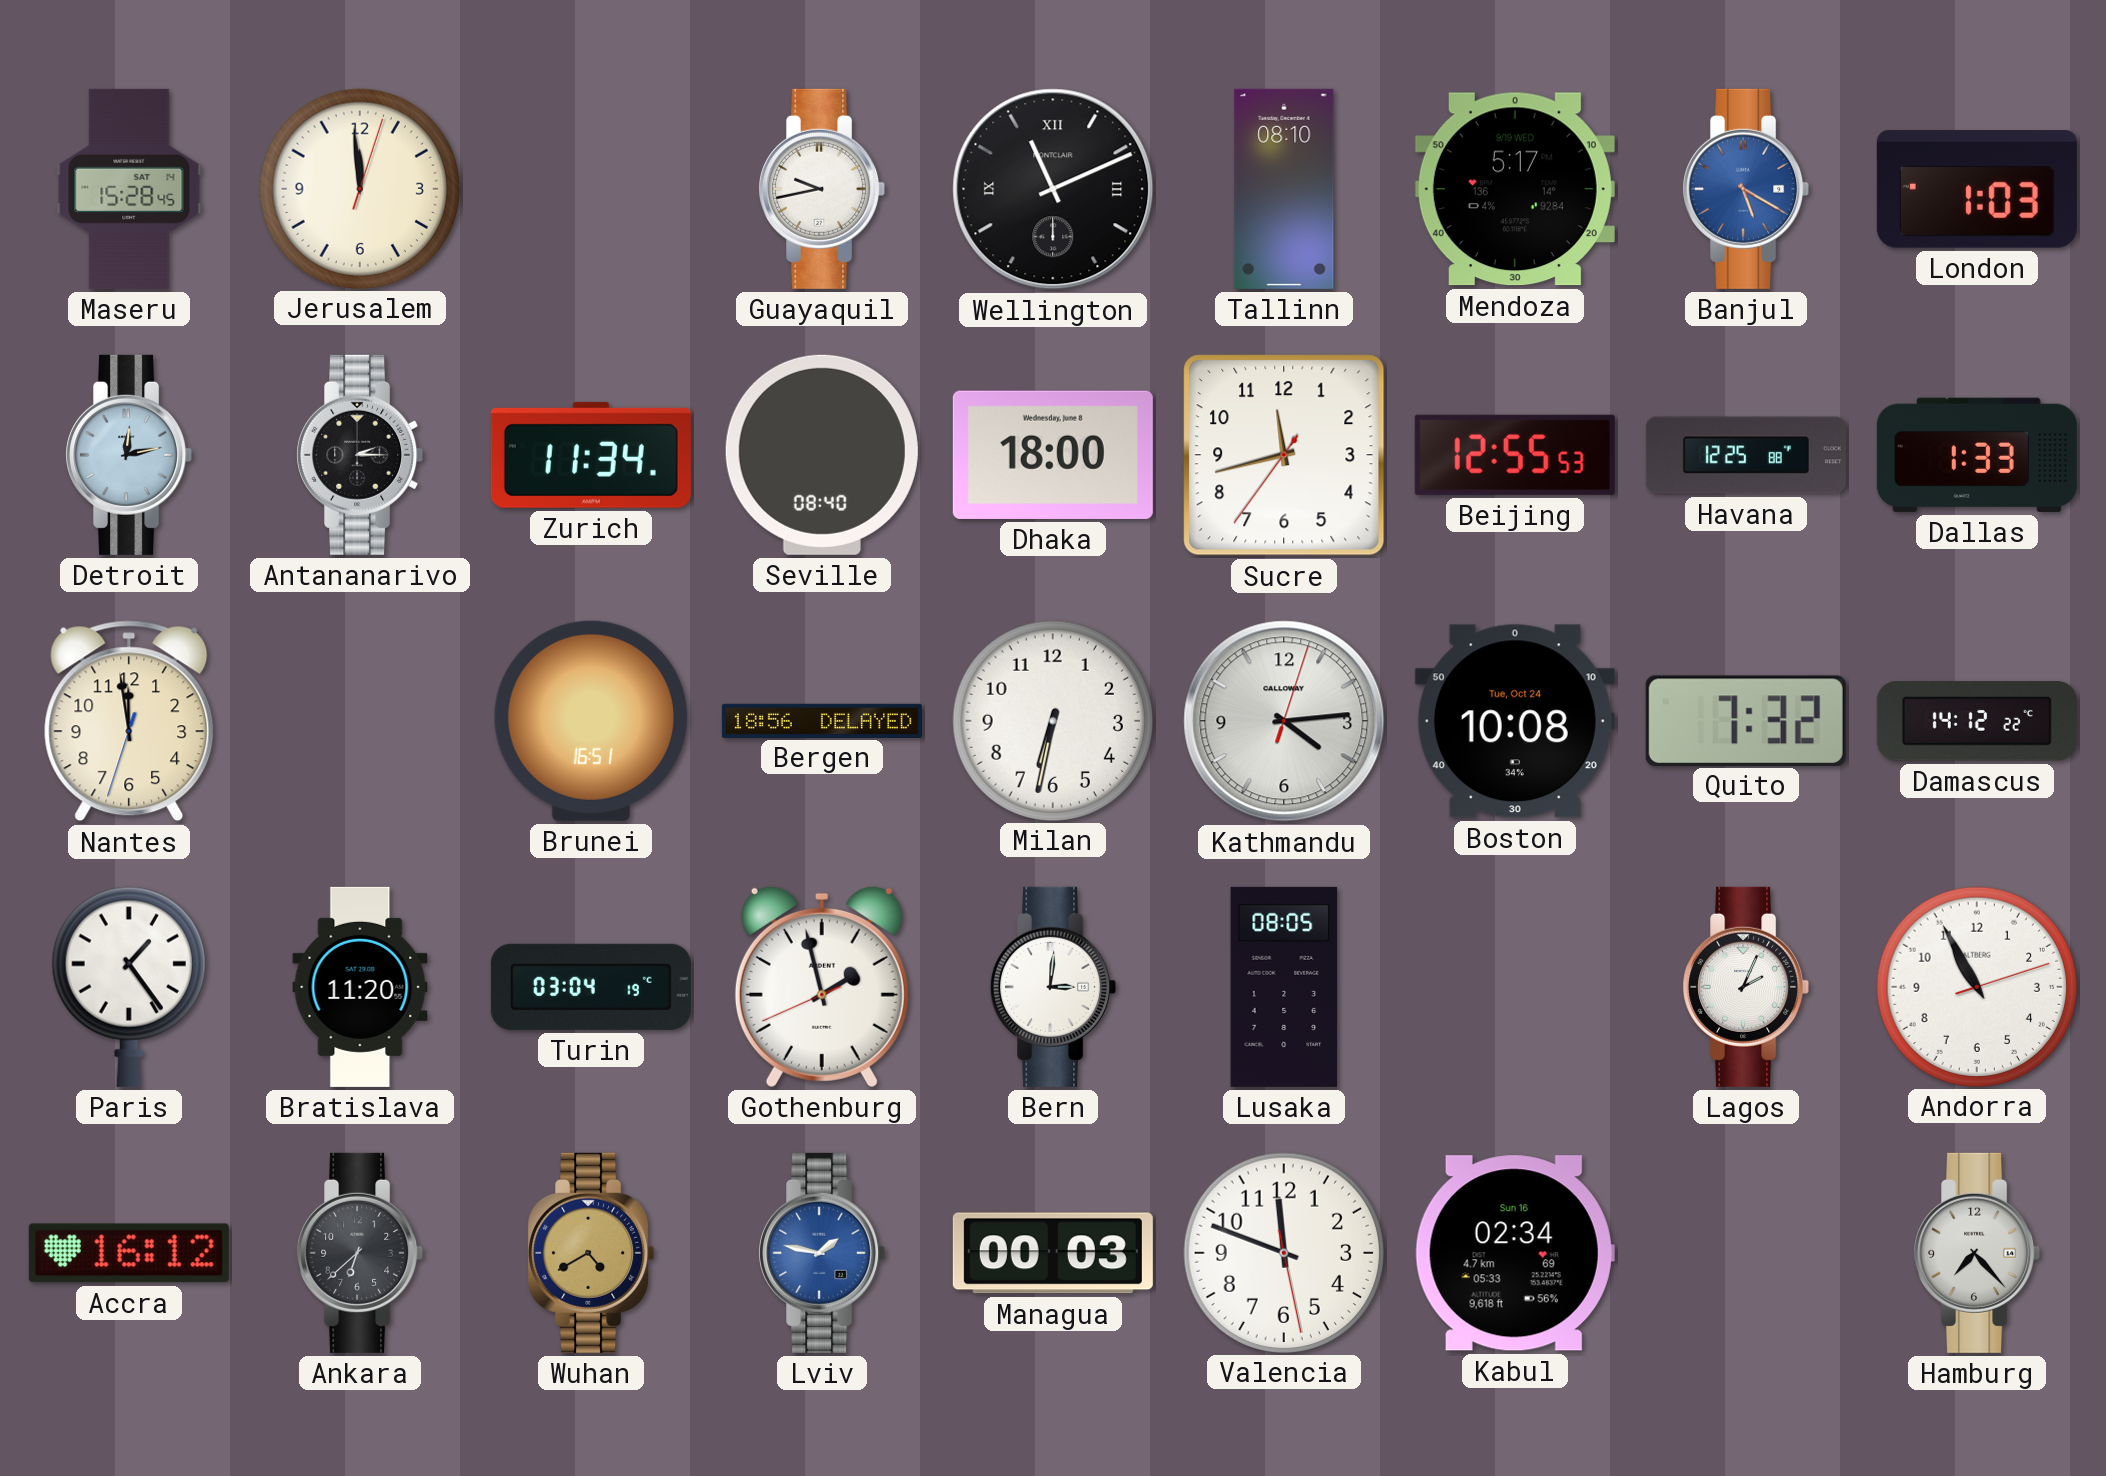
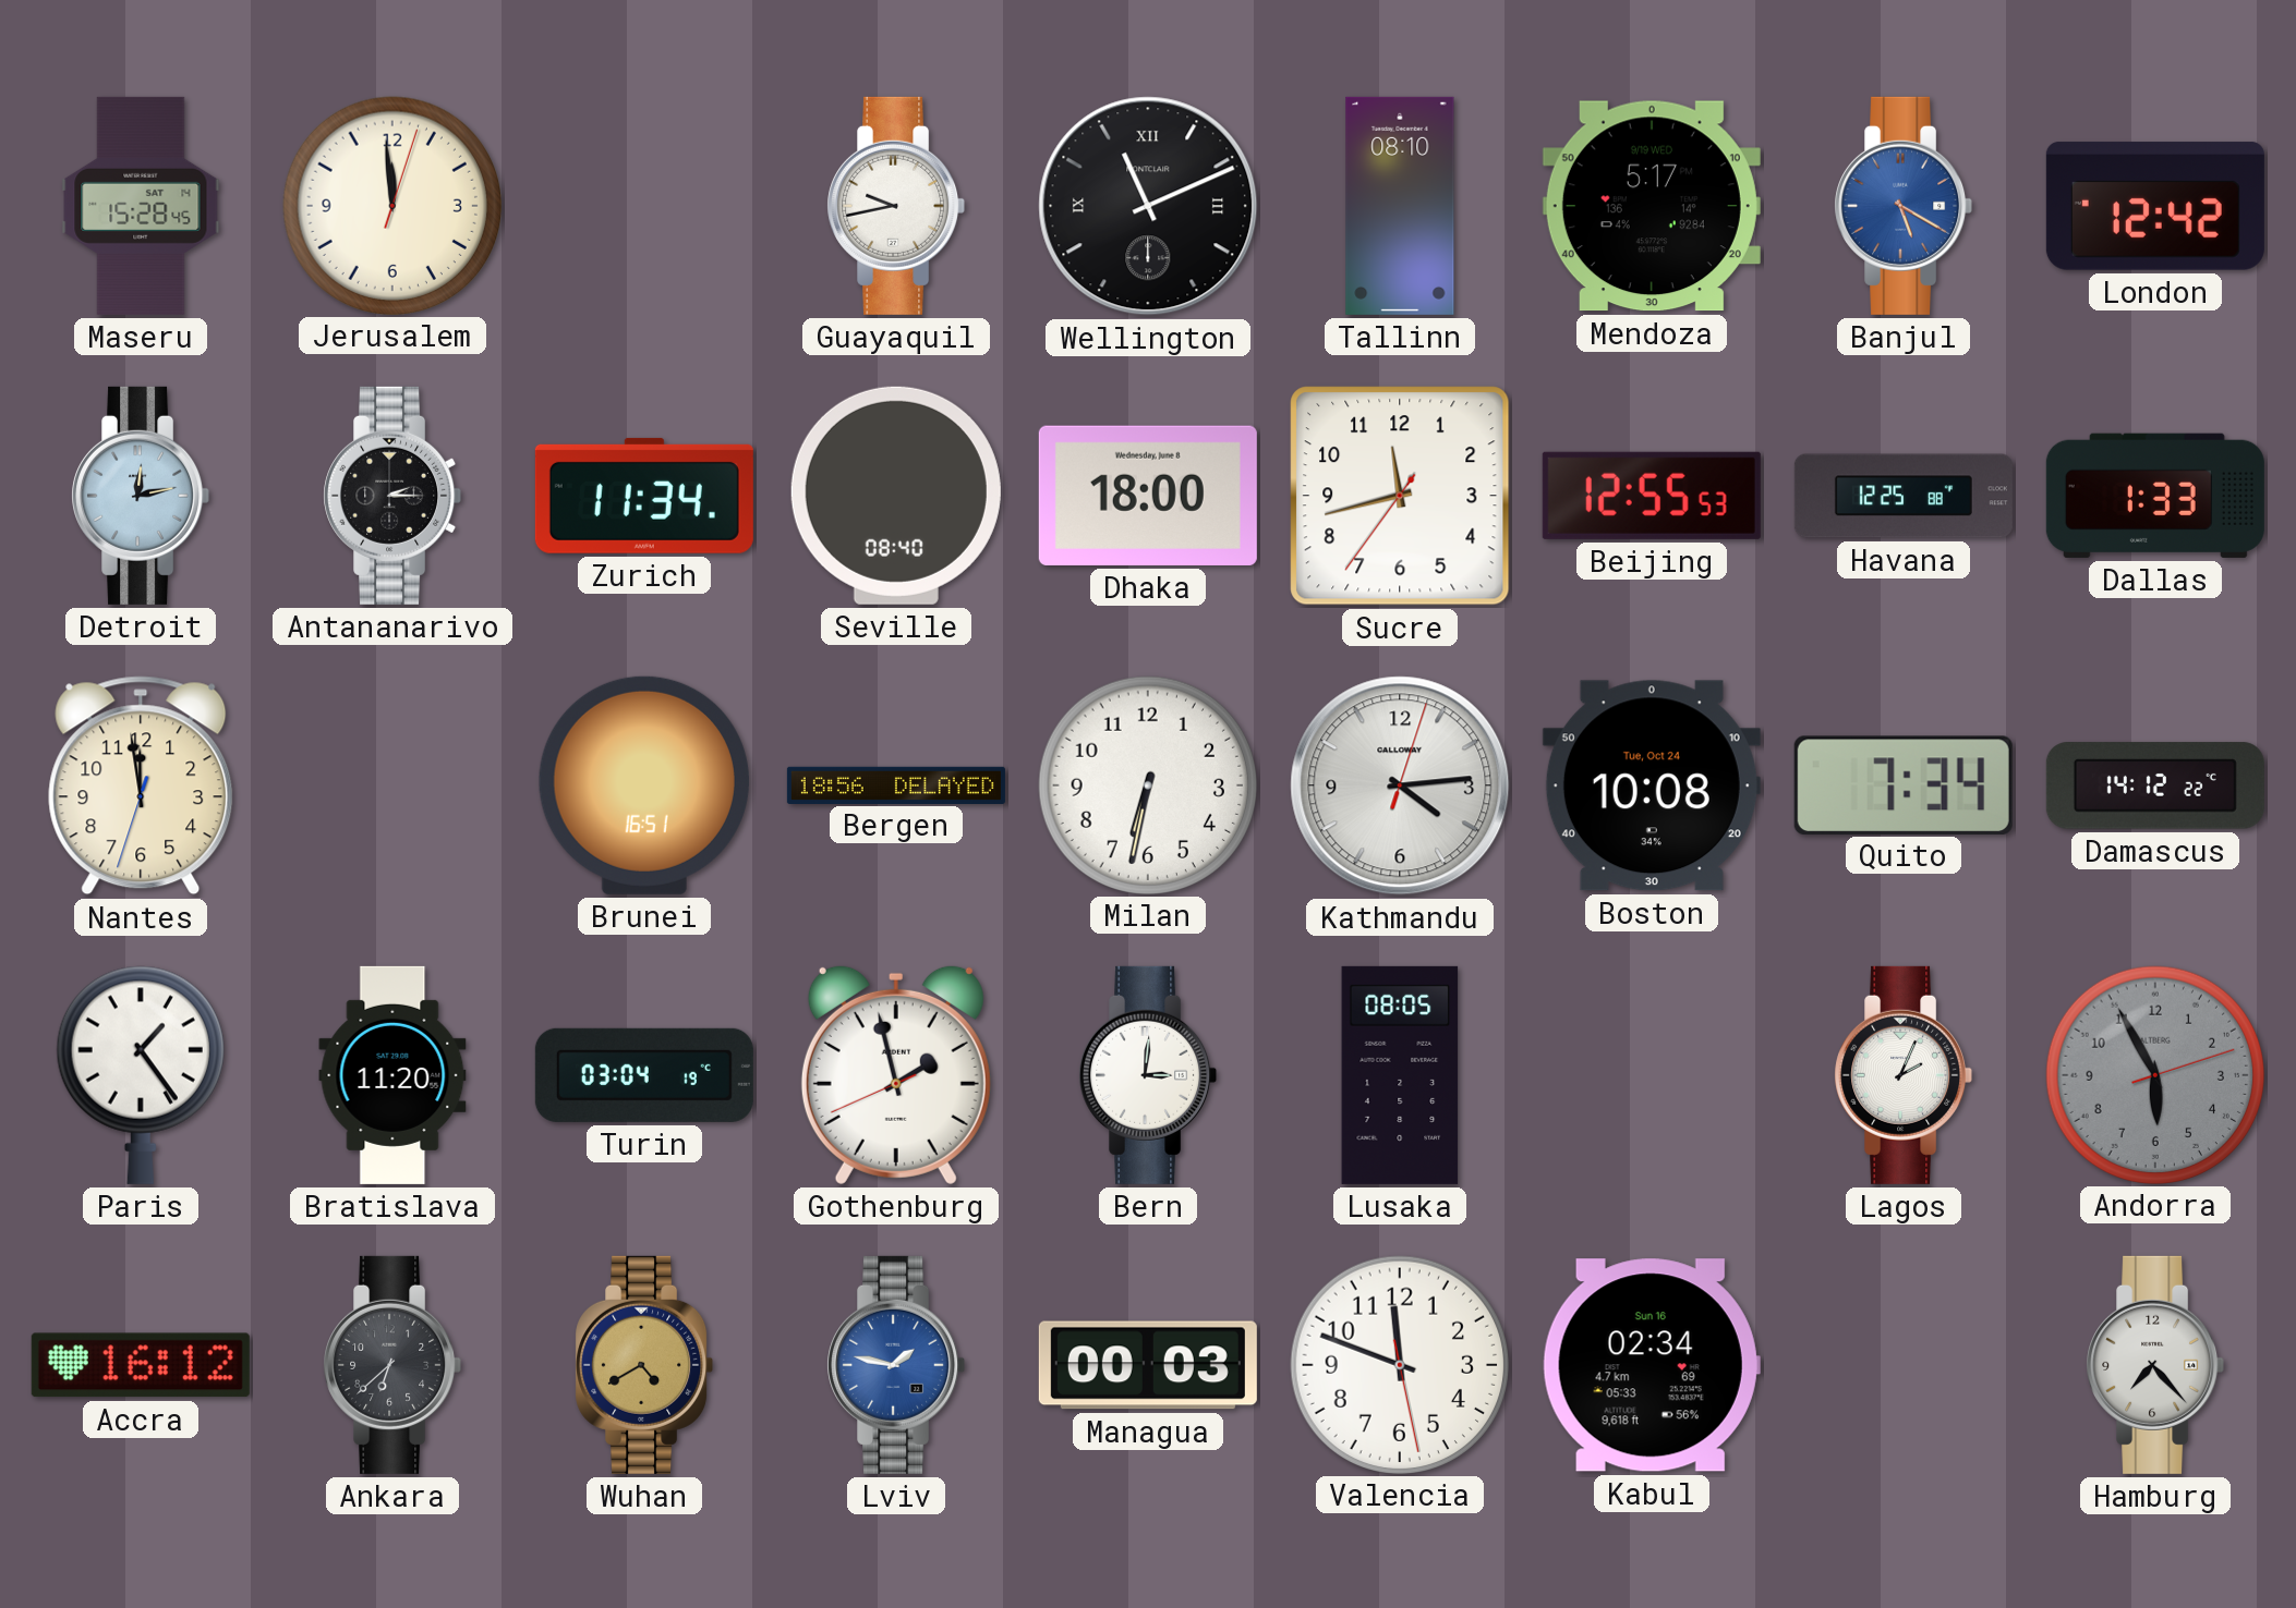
London: 1:03 -> 12:42 (2155, 206)
Quito: 7:32 -> 7:34 (1904, 784)
Andorra: 10:55 -> 5:55 (2154, 1074)
Andorra dial: white -> grey (2154, 1074)
